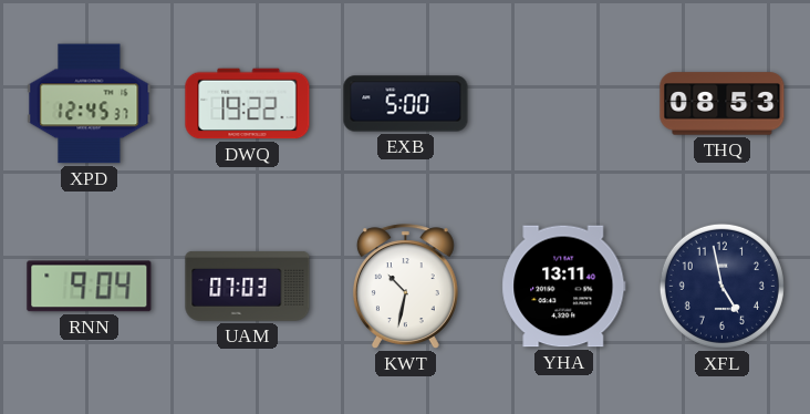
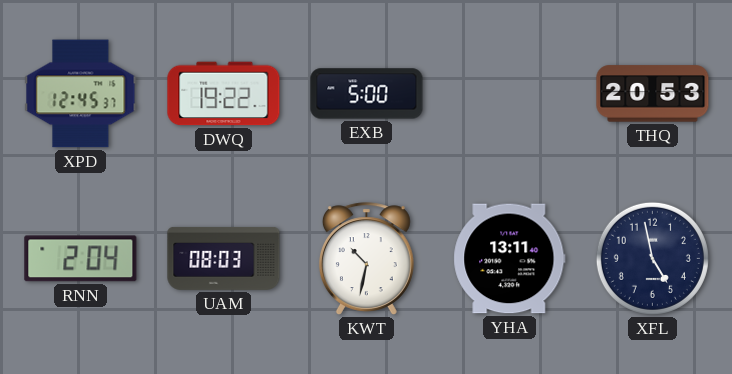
THQ: 08:53 -> 20:53 (653, 94)
RNN: 9:04 -> 2:04 (81, 259)
UAM: 07:03 -> 08:03 (224, 258)
